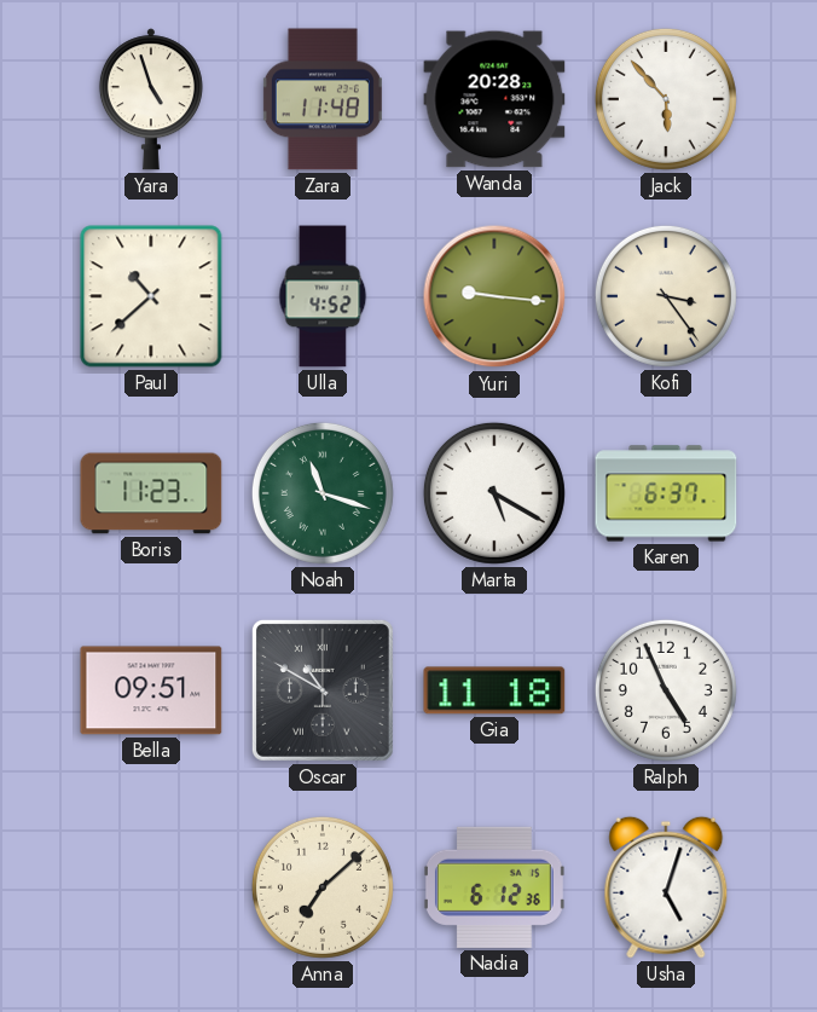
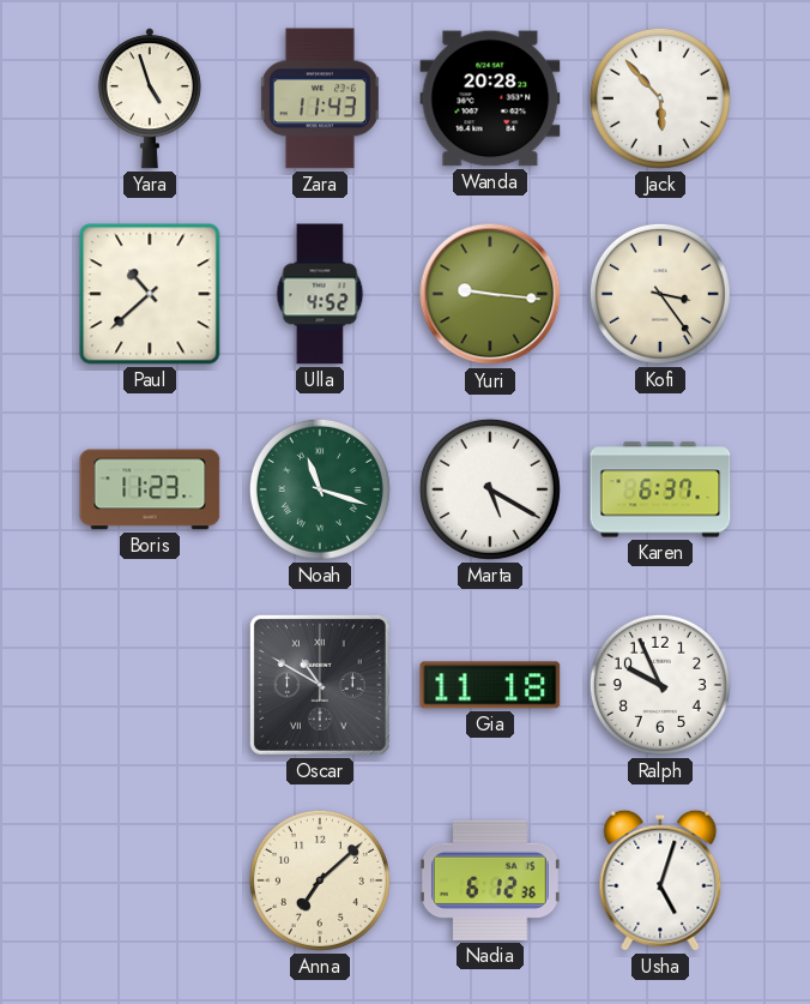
Zara: 11:48 -> 11:43 (320, 98)
Bella: 09:51 -> none (151, 690)
Ralph: 4:56 -> 9:56 (660, 685)
